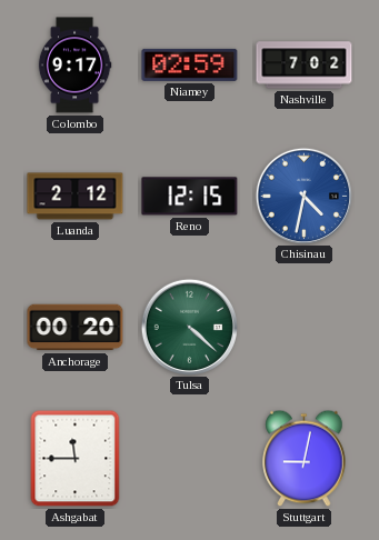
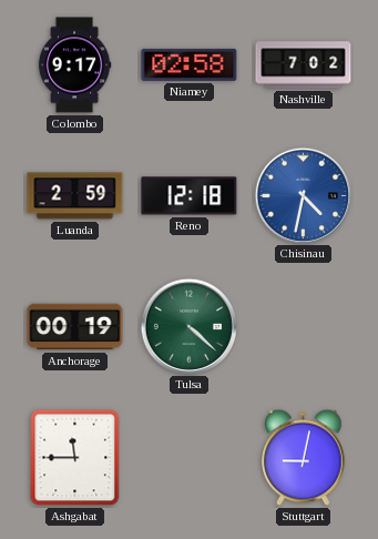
Niamey: 02:59 -> 02:58 (190, 64)
Luanda: 2:12 -> 2:59 (75, 196)
Reno: 12:15 -> 12:18 (190, 196)
Anchorage: 00:20 -> 00:19 (75, 327)
